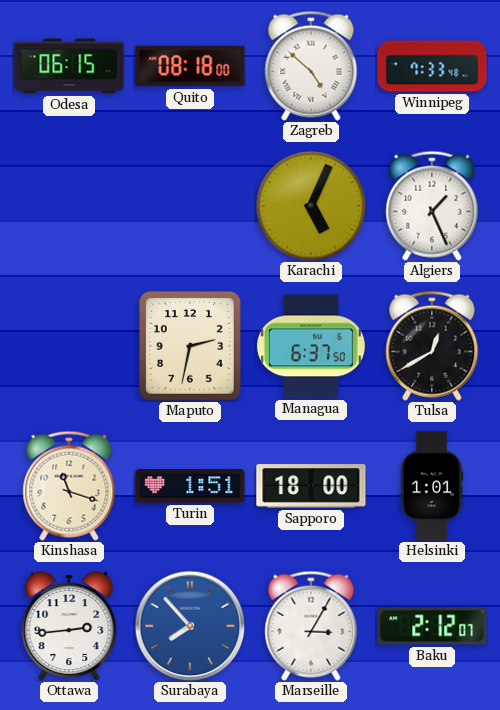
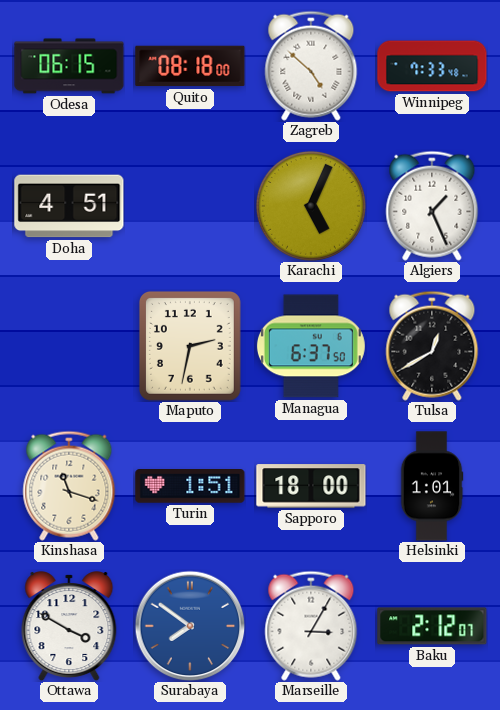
Doha: none -> 4:51 (69, 206)
Ottawa: 2:44 -> 3:50 (69, 626)
Surabaya: 7:53 -> 7:51 (190, 626)
